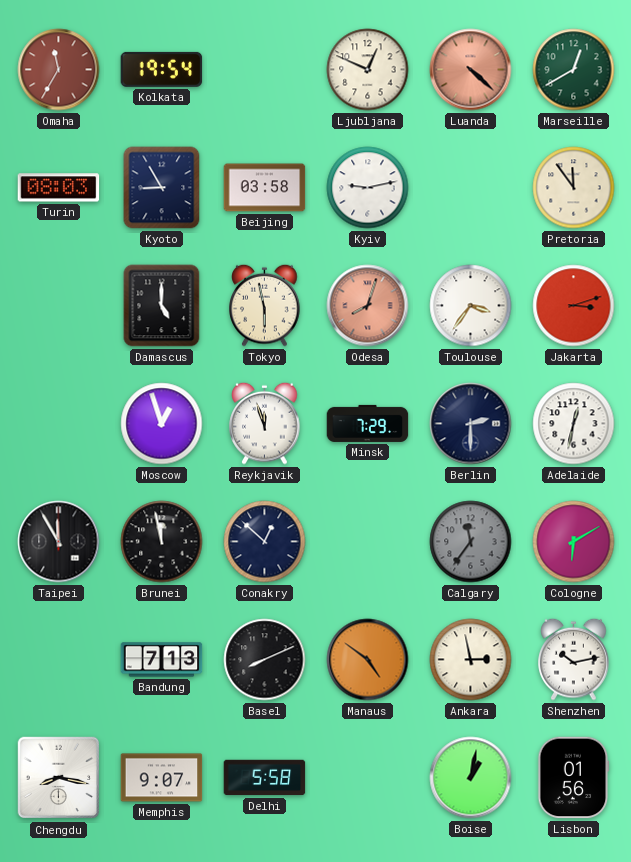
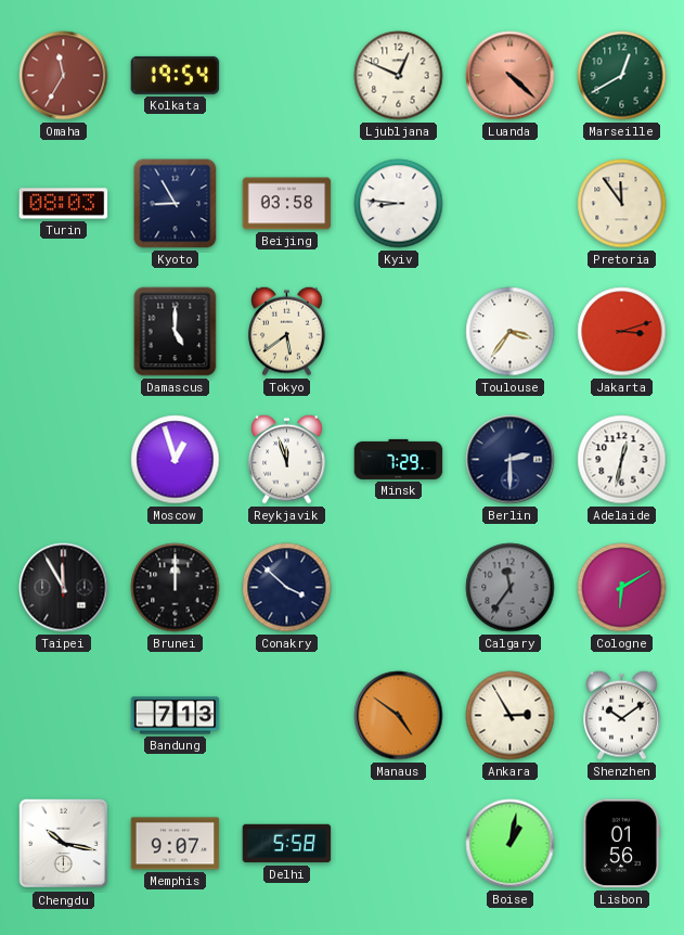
Kyiv: 9:13 -> 8:46 (399, 204)
Tokyo: 5:58 -> 5:39 (287, 331)
Odesa: 8:03 -> none (368, 306)
Brunei: 11:58 -> 12:00 (176, 588)
Conakry: 12:52 -> 3:52 (287, 588)
Basel: 8:11 -> none (265, 660)
Ankara: 2:58 -> 2:55 (511, 716)
Shenzhen: 10:13 -> 10:09 (622, 715)
Chengdu: 8:17 -> 10:17 (64, 844)
